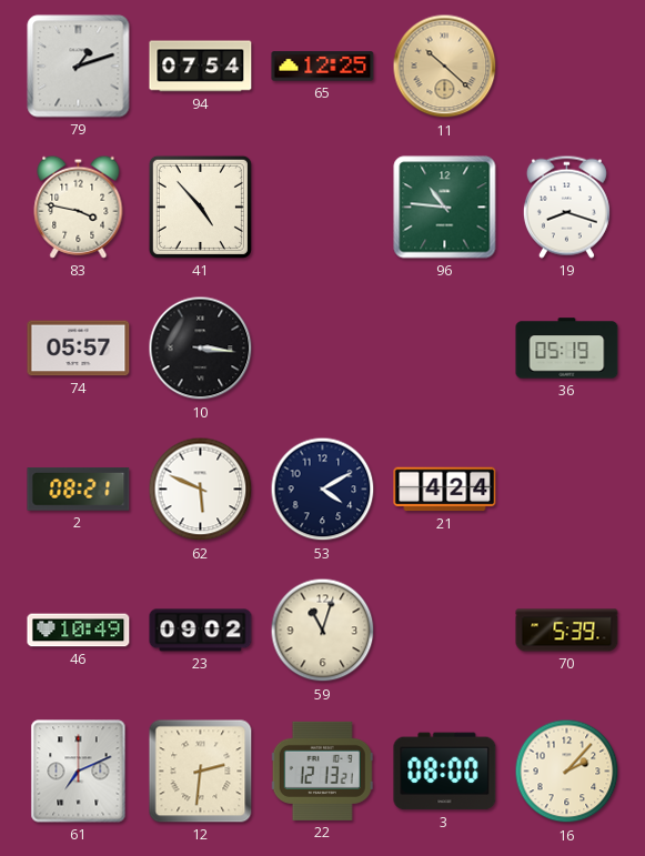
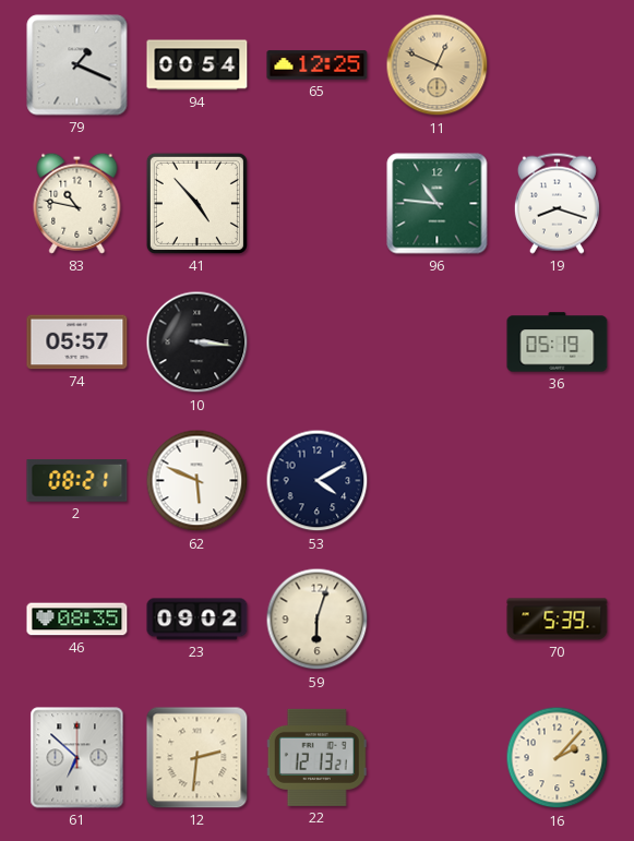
79: 1:12 -> 1:19 (77, 65)
94: 07:54 -> 00:54 (198, 65)
11: 10:22 -> 12:49 (438, 65)
83: 3:47 -> 10:47 (77, 203)
21: 4:24 -> none (445, 490)
46: 10:49 -> 08:35 (77, 620)
59: 11:03 -> 6:03 (318, 620)
61: 7:11 -> 6:52 (77, 758)
3: 08:00 -> none (445, 772)
